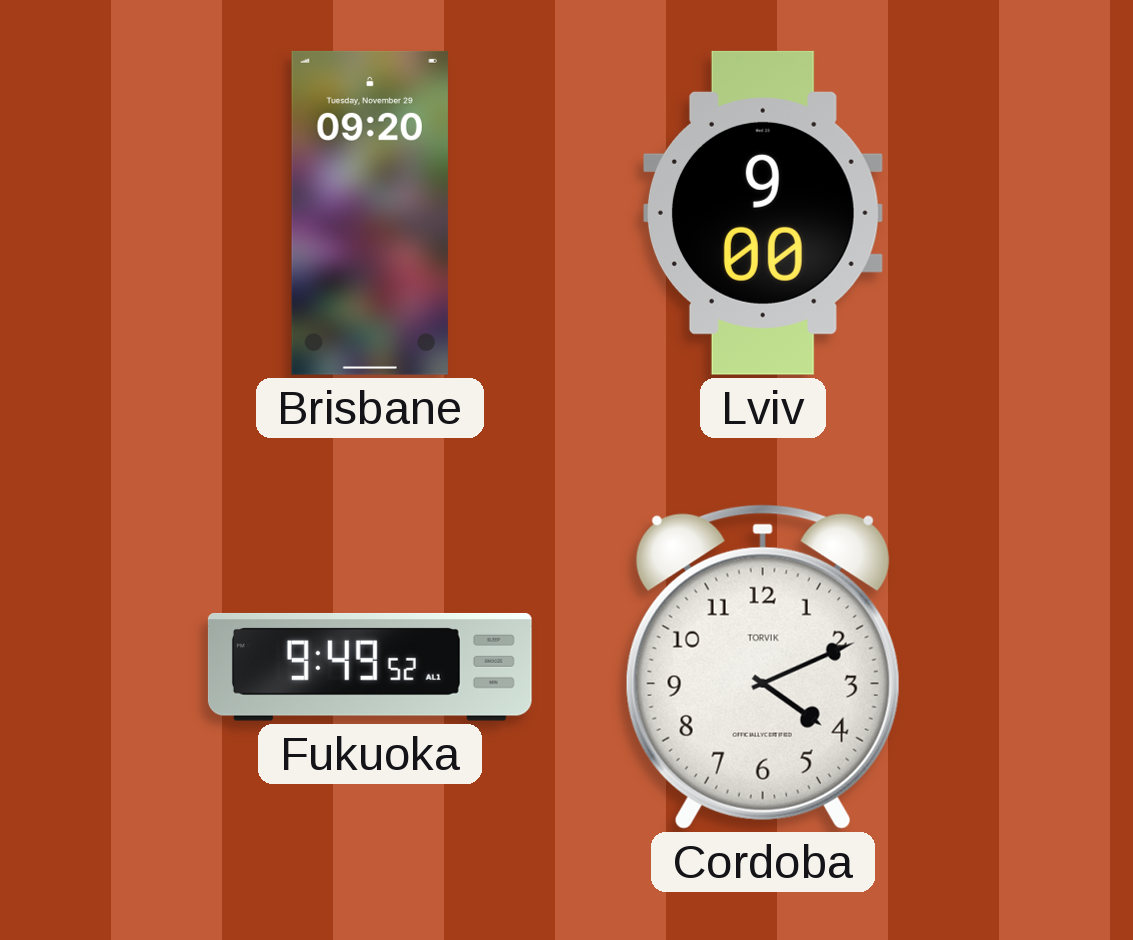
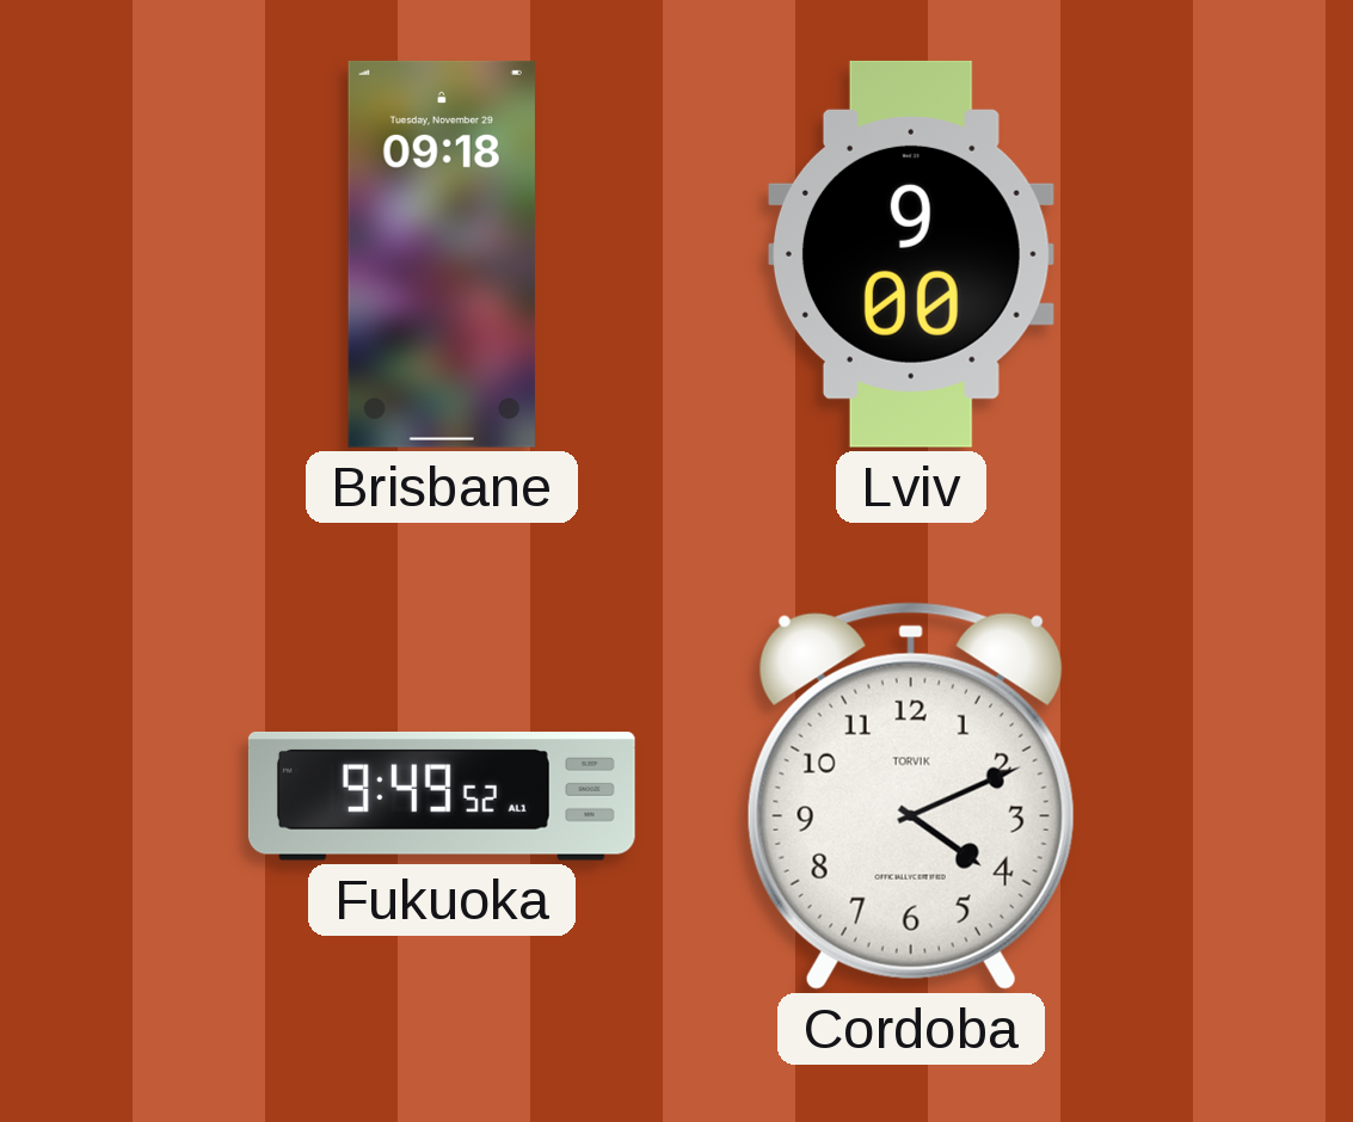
Brisbane: 09:20 -> 09:18 (442, 254)
